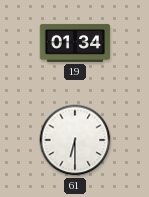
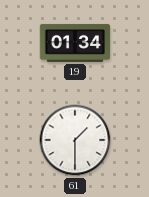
61: 6:30 -> 1:30 (75, 140)
